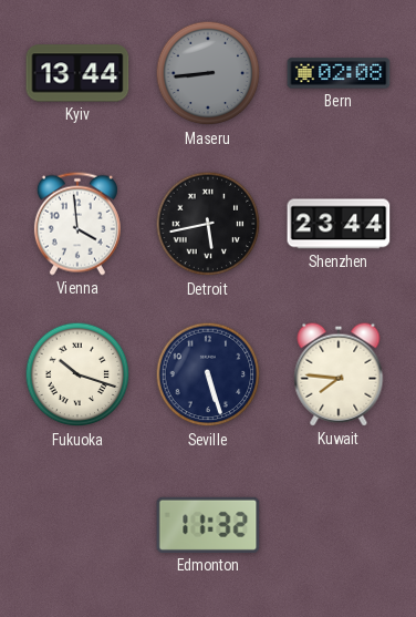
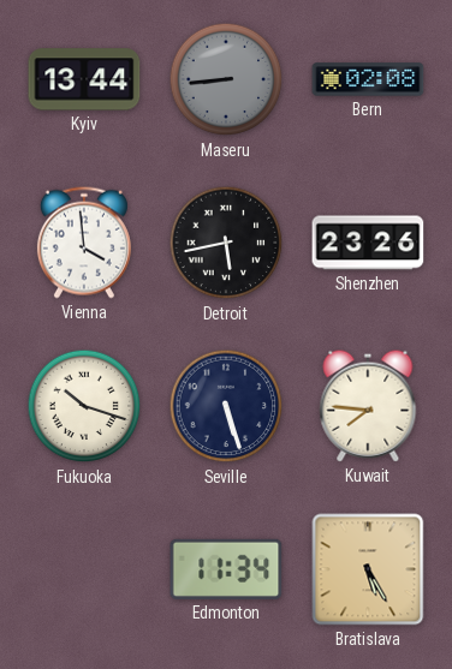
Shenzhen: 23:44 -> 23:26 (368, 243)
Edmonton: 11:32 -> 11:34 (226, 569)
Bratislava: none -> 5:25 (368, 569)
